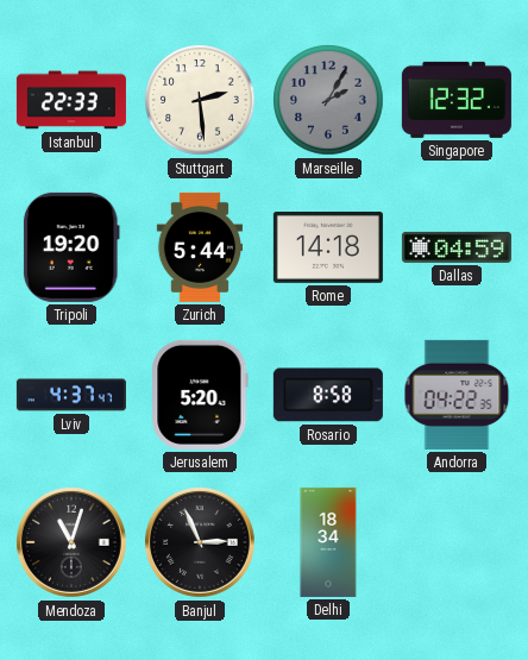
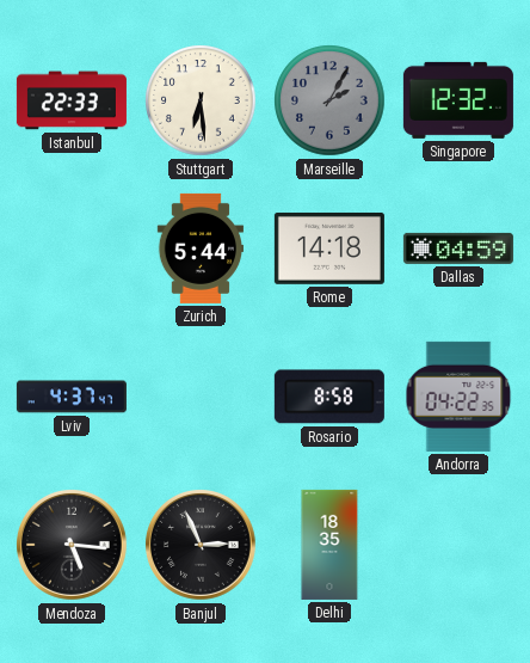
Stuttgart: 2:29 -> 6:29 (201, 100)
Tripoli: 19:20 -> none (71, 247)
Jerusalem: 5:20 -> none (200, 395)
Mendoza: 11:03 -> 5:16 (73, 546)
Delhi: 18:34 -> 18:35 (329, 545)
